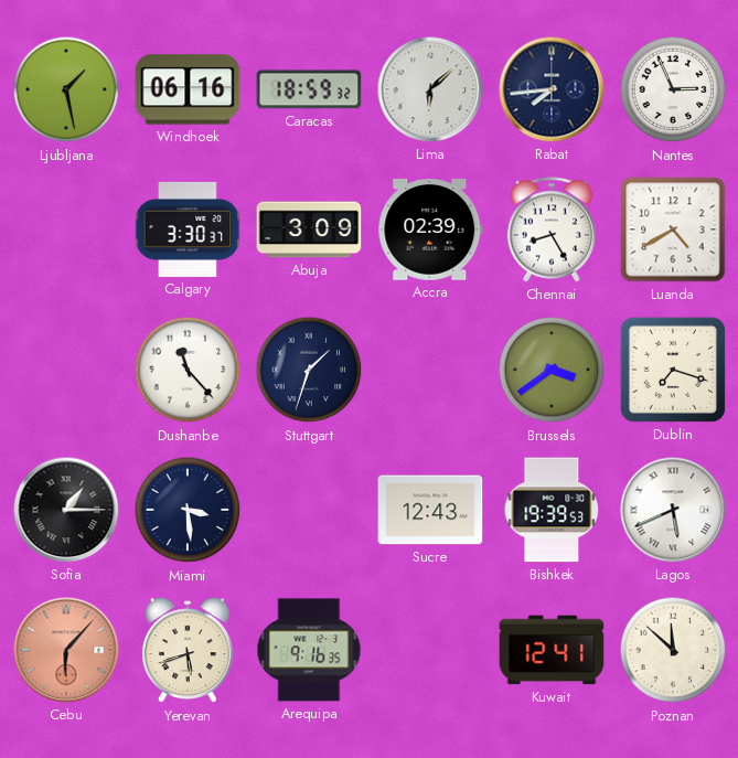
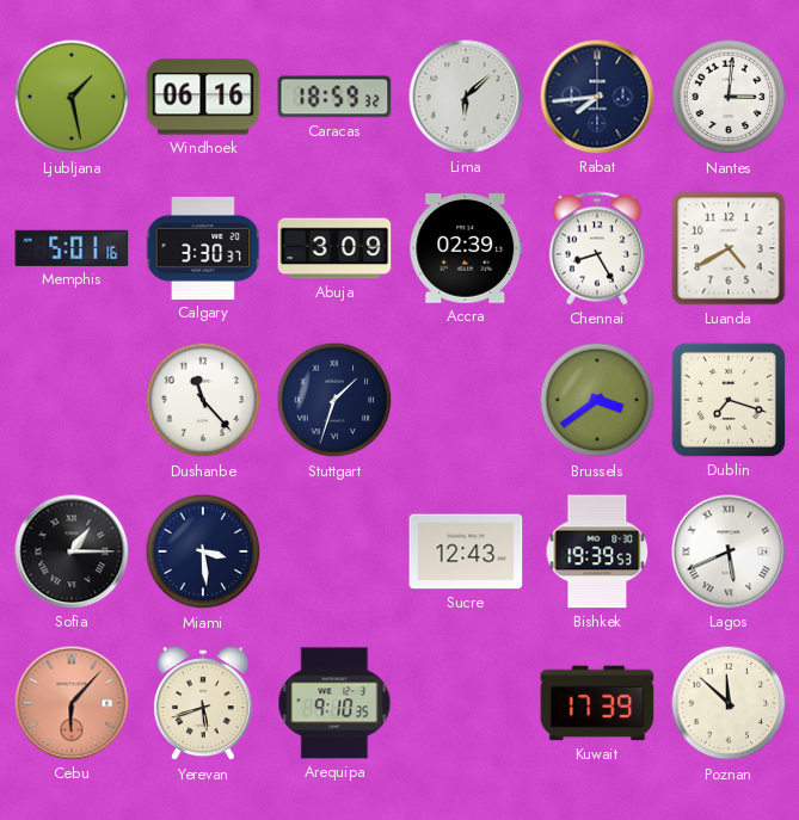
Nantes: 2:56 -> 3:01 (729, 97)
Memphis: none -> 5:01 (72, 248)
Arequipa: 9:16 -> 9:10 (334, 703)
Kuwait: 12:41 -> 17:39 (597, 703)
